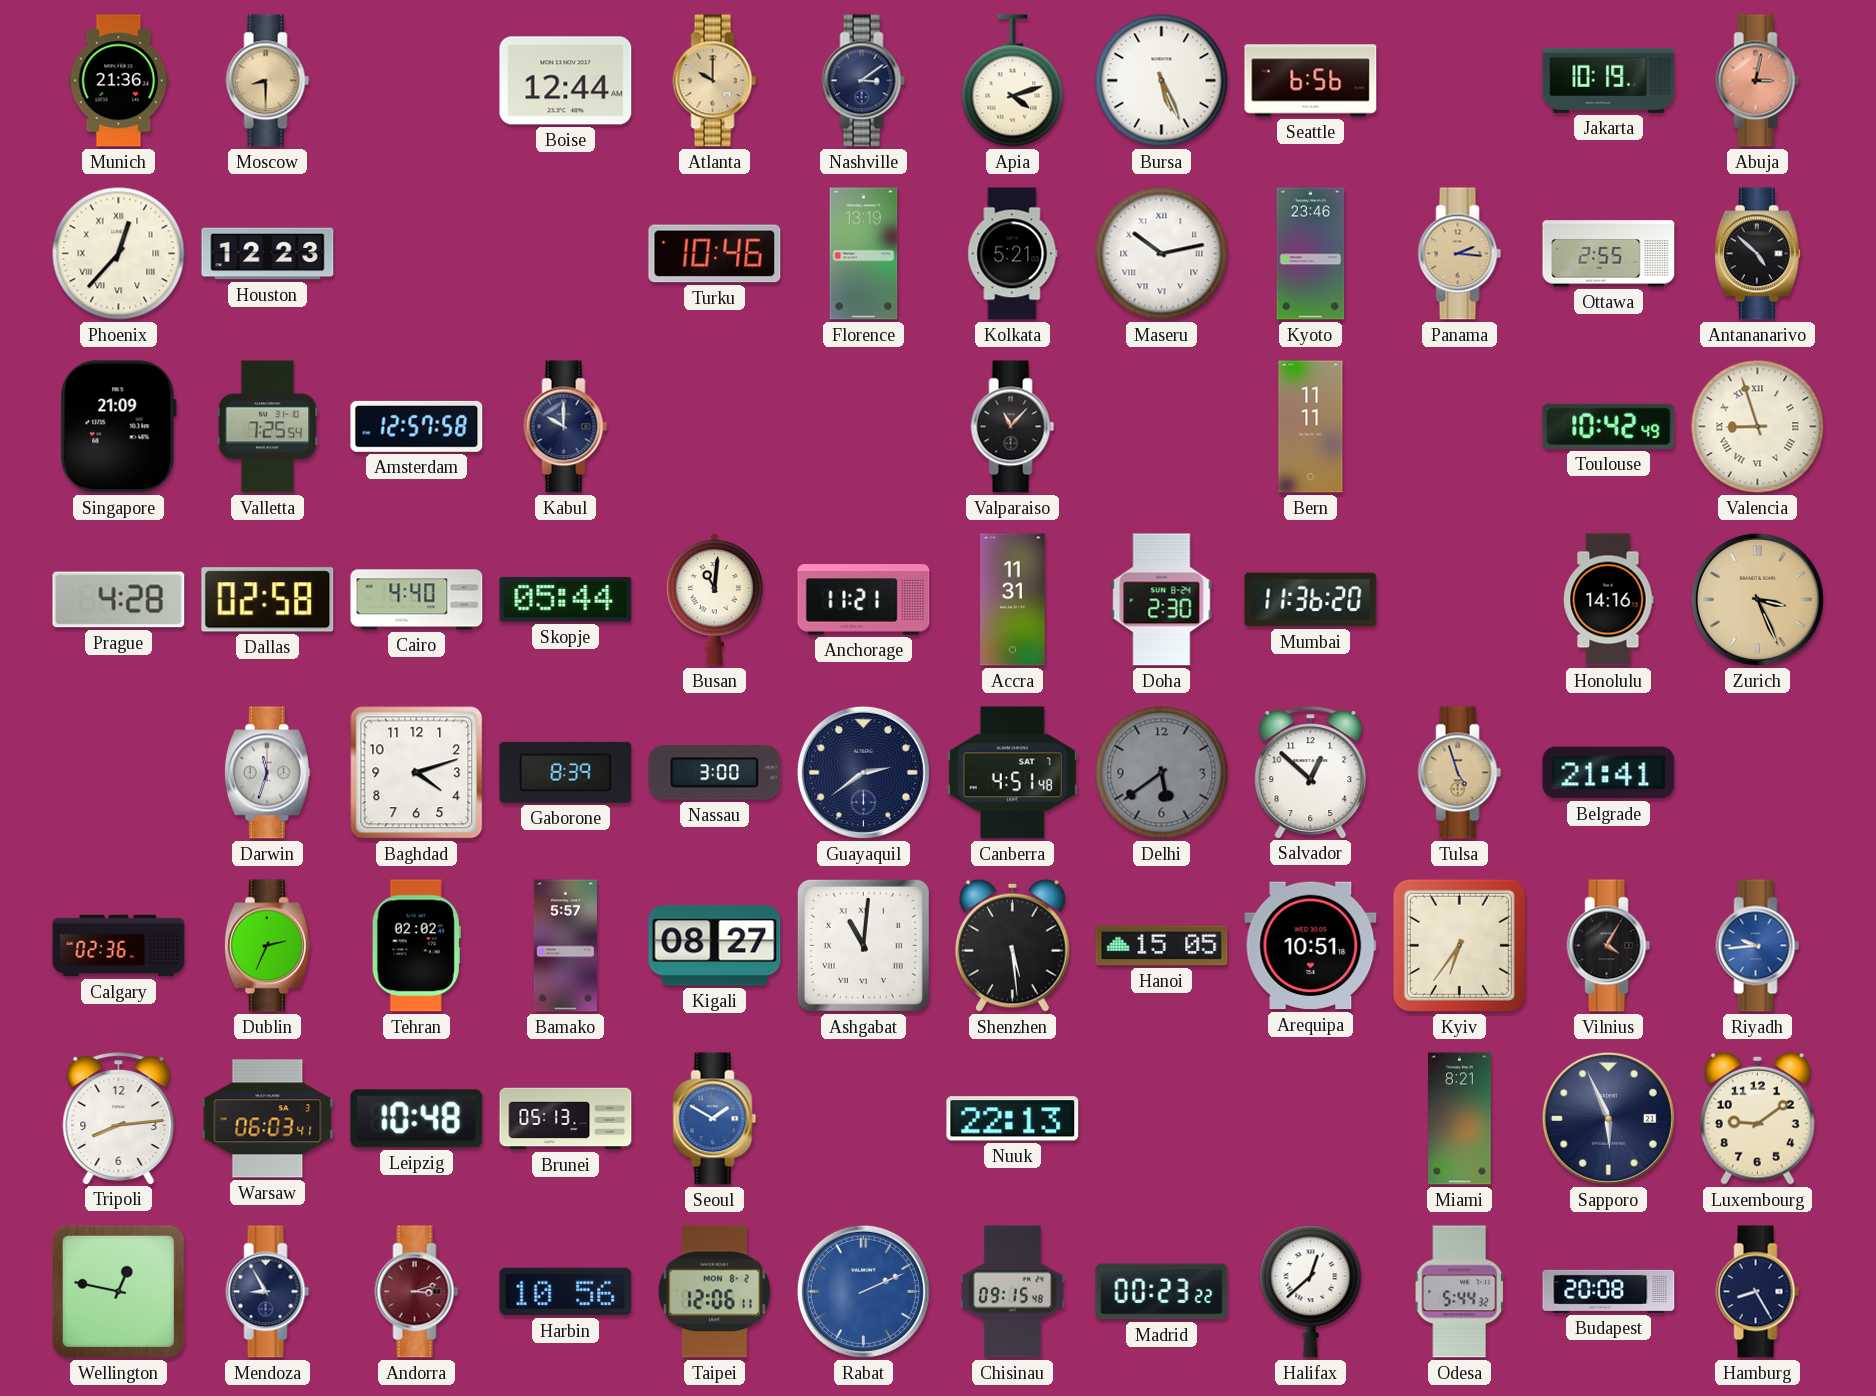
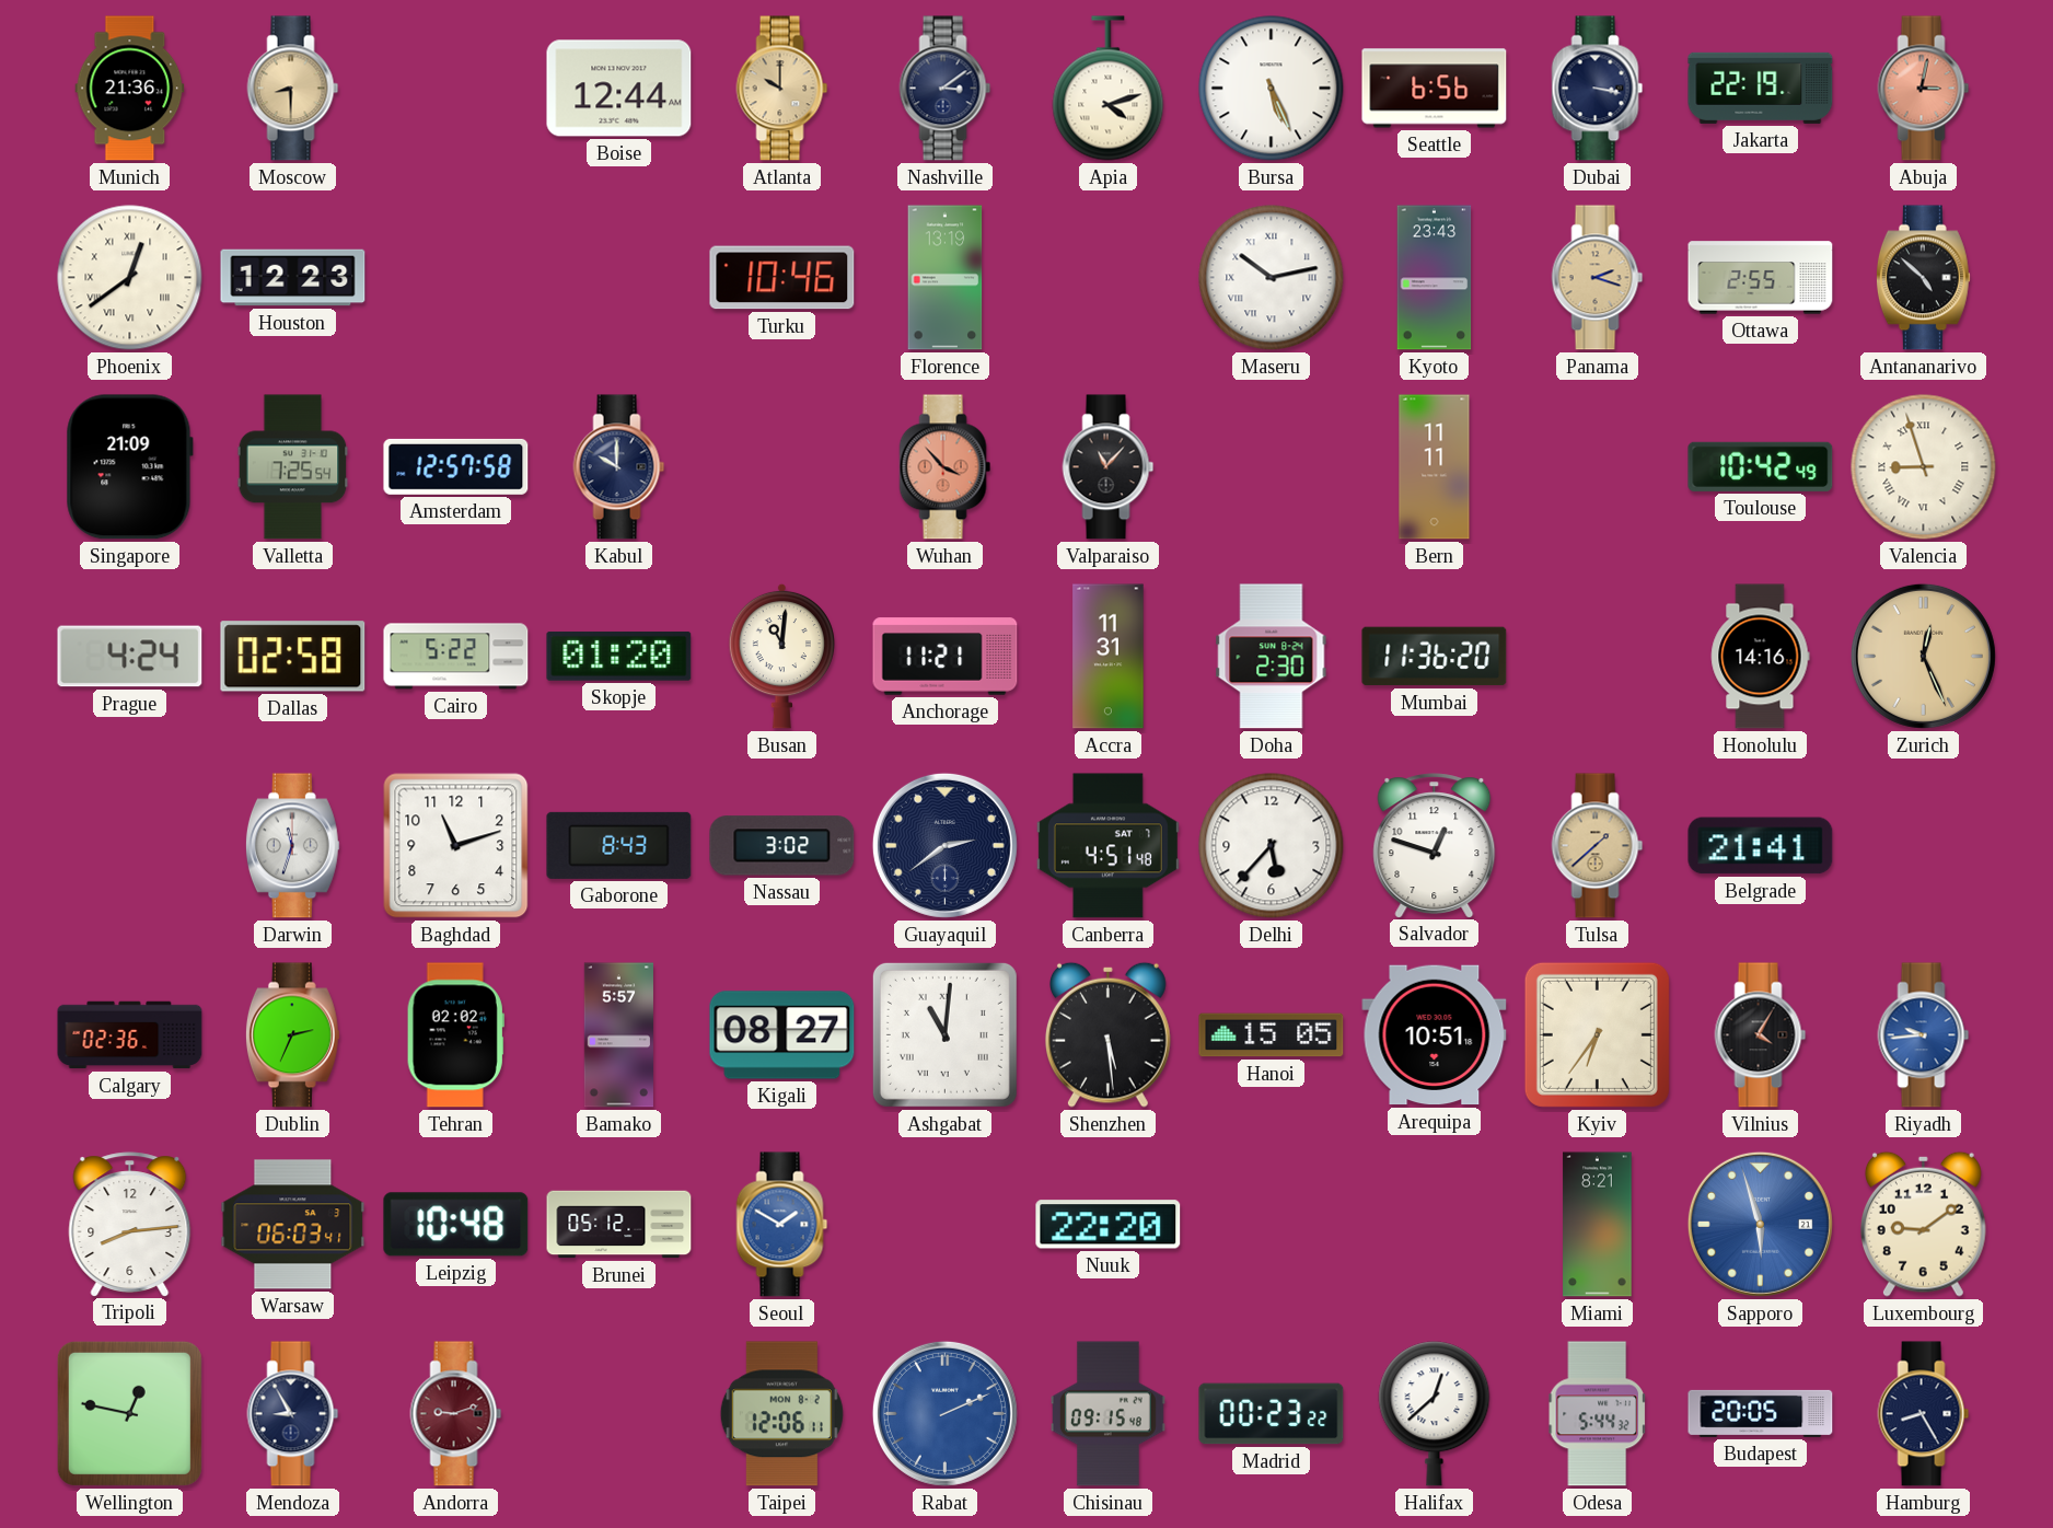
Dubai: none -> 3:17 (1598, 89)
Jakarta: 10:19 -> 22:19 (1761, 88)
Phoenix: 12:37 -> 12:39 (130, 278)
Kolkata: 5:21 -> none (1013, 254)
Kyoto: 23:46 -> 23:43 (1435, 278)
Panama: 2:16 -> 2:18 (1598, 278)
Wuhan: none -> 3:53 (946, 467)
Prague: 4:28 -> 4:24 (130, 657)
Cairo: 4:40 -> 5:22 (456, 657)
Skopje: 05:44 -> 01:20 (619, 656)
Zurich: 3:26 -> 12:26 (1923, 656)
Baghdad: 4:12 -> 11:12 (456, 846)
Gaborone: 8:39 -> 8:43 (619, 845)
Nassau: 3:00 -> 3:02 (782, 846)
Delhi: 5:39 -> 5:37 (1272, 846)
Delhi dial: grey -> white (1272, 846)
Salvador: 12:52 -> 12:48 (1435, 845)
Tulsa: 4:57 -> 1:38 (1598, 846)
Brunei: 05:13 -> 05:12 (619, 1225)
Nuuk: 22:13 -> 22:20 (1109, 1225)
Sapporo: 5:56 -> 5:57 (1760, 1224)
Sapporo dial: navy -> blue (1760, 1224)
Andorra: 3:12 -> 9:12 (456, 1414)
Harbin: 10:56 -> none (566, 1292)
Budapest: 20:08 -> 20:05 (1761, 1413)
